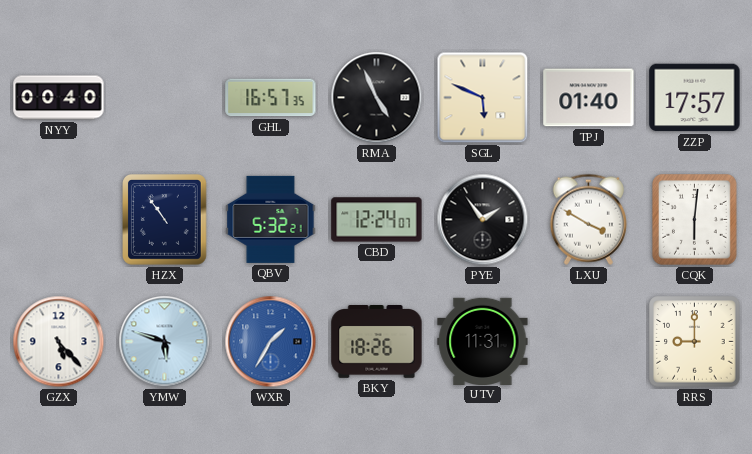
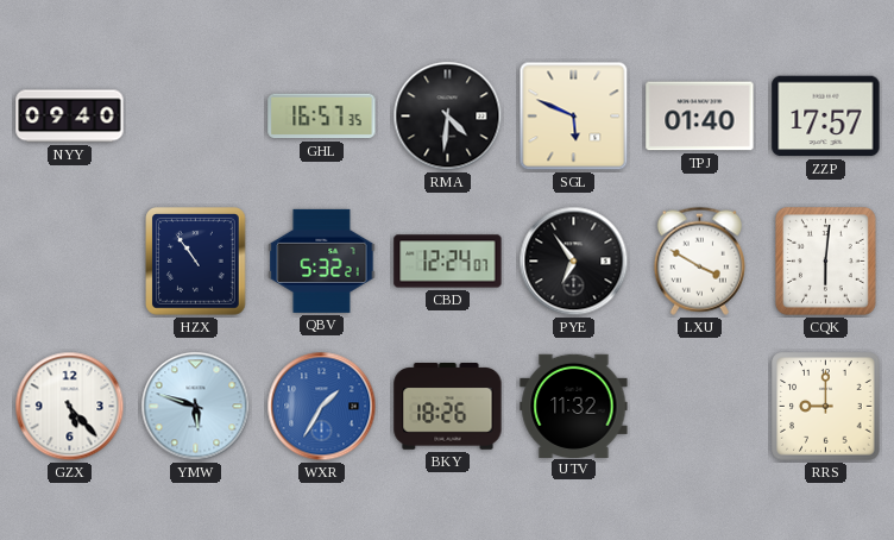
NYY: 00:40 -> 09:40 (70, 117)
RMA: 4:56 -> 4:31 (448, 117)
PYE: 1:54 -> 6:54 (574, 262)
UTV: 11:31 -> 11:32 (574, 406)
